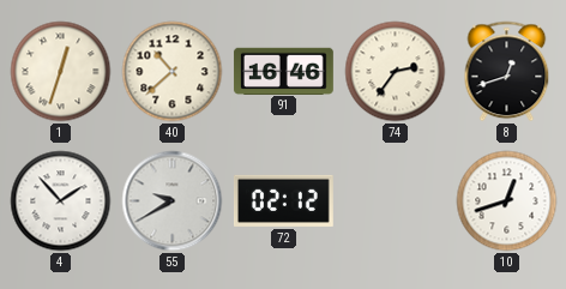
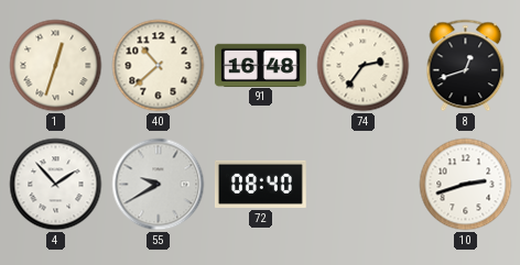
91: 16:46 -> 16:48 (260, 65)
72: 02:12 -> 08:40 (260, 184)
10: 12:42 -> 2:42 (466, 185)
